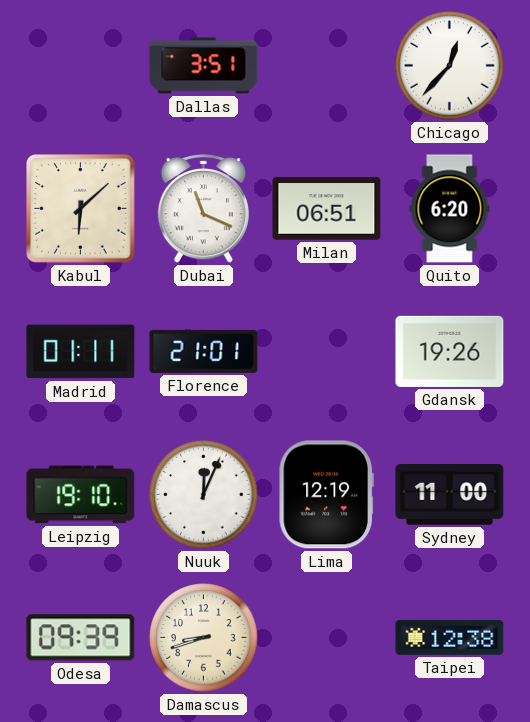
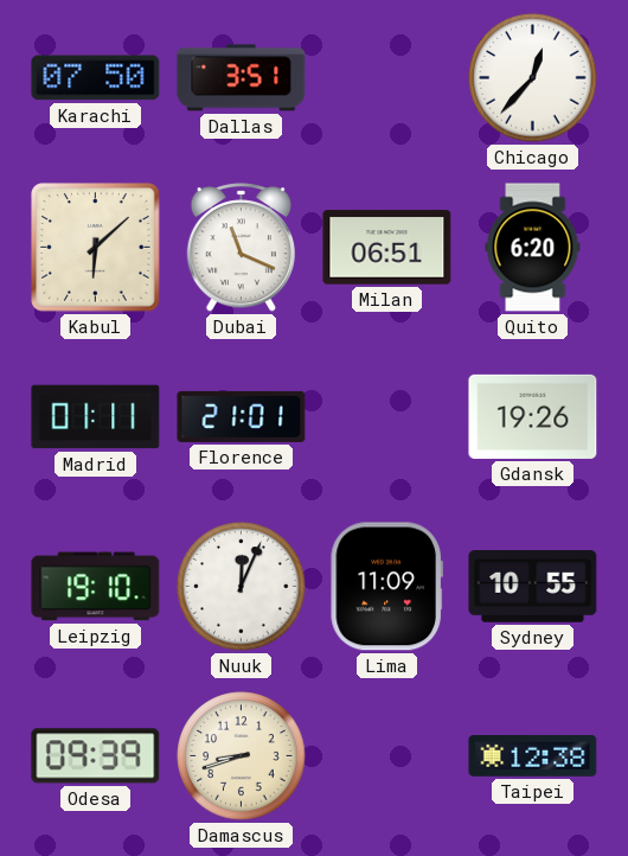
Karachi: none -> 07:50 (96, 78)
Lima: 12:19 -> 11:09 (386, 587)
Sydney: 11:00 -> 10:55 (533, 587)
